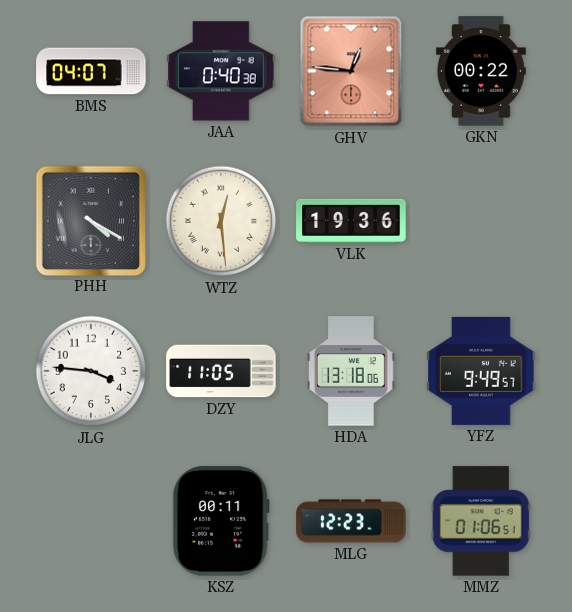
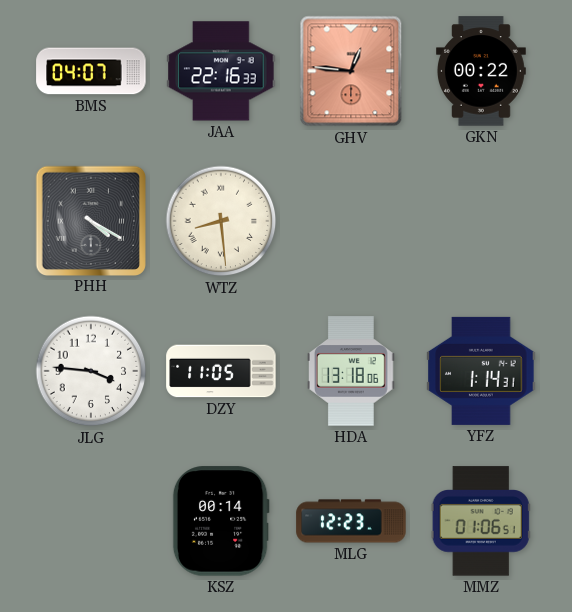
JAA: 0:40 -> 22:16 (221, 71)
WTZ: 12:29 -> 8:29 (221, 221)
VLK: 19:36 -> none (351, 221)
YFZ: 9:49 -> 1:14 (481, 371)
KSZ: 00:11 -> 00:14 (221, 521)
